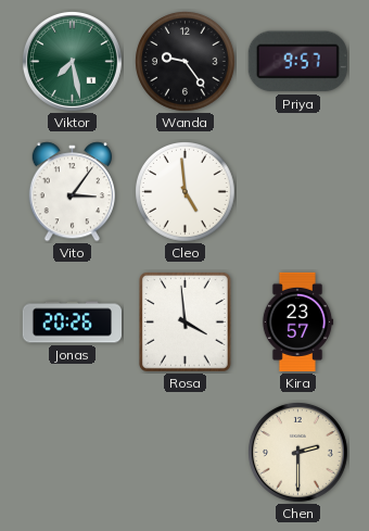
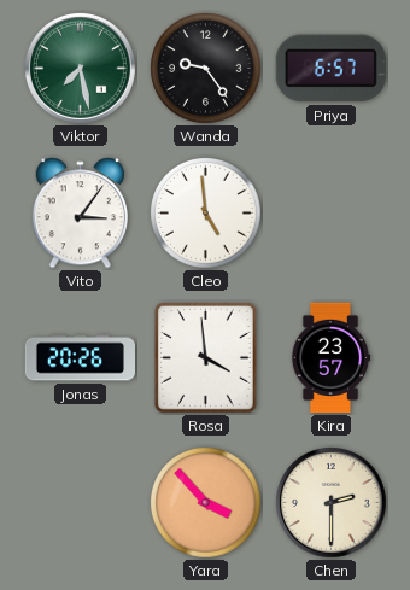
Priya: 9:57 -> 6:57 (330, 69)
Yara: none -> 3:53 (206, 503)
